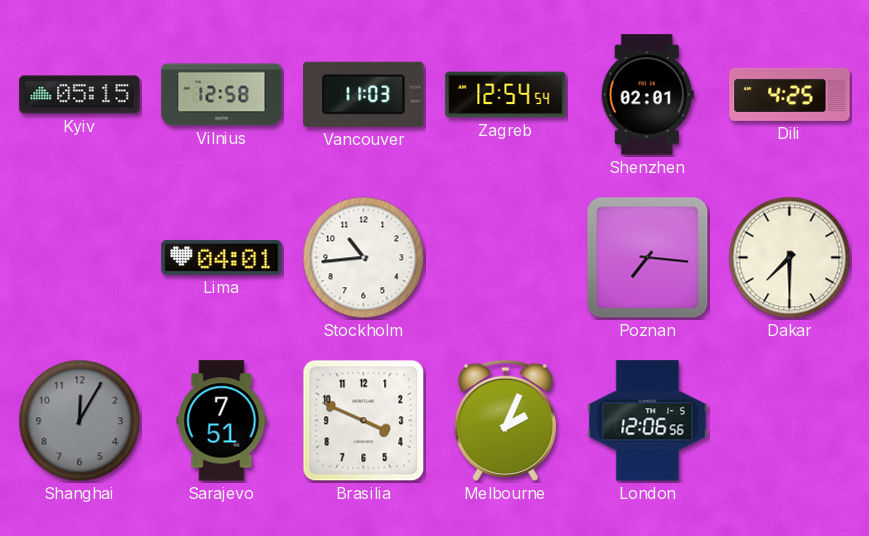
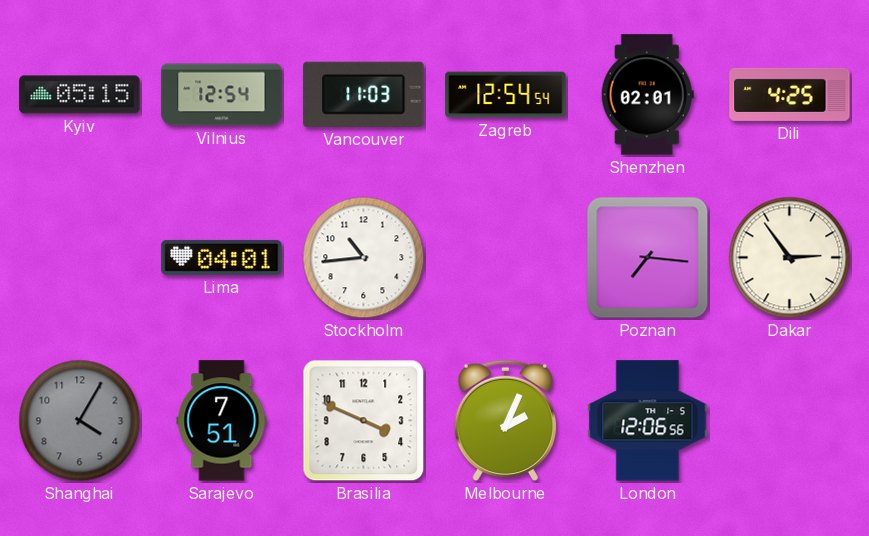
Vilnius: 12:58 -> 12:54 (222, 95)
Dakar: 7:30 -> 2:54 (790, 258)
Shanghai: 12:05 -> 4:05 (80, 421)
